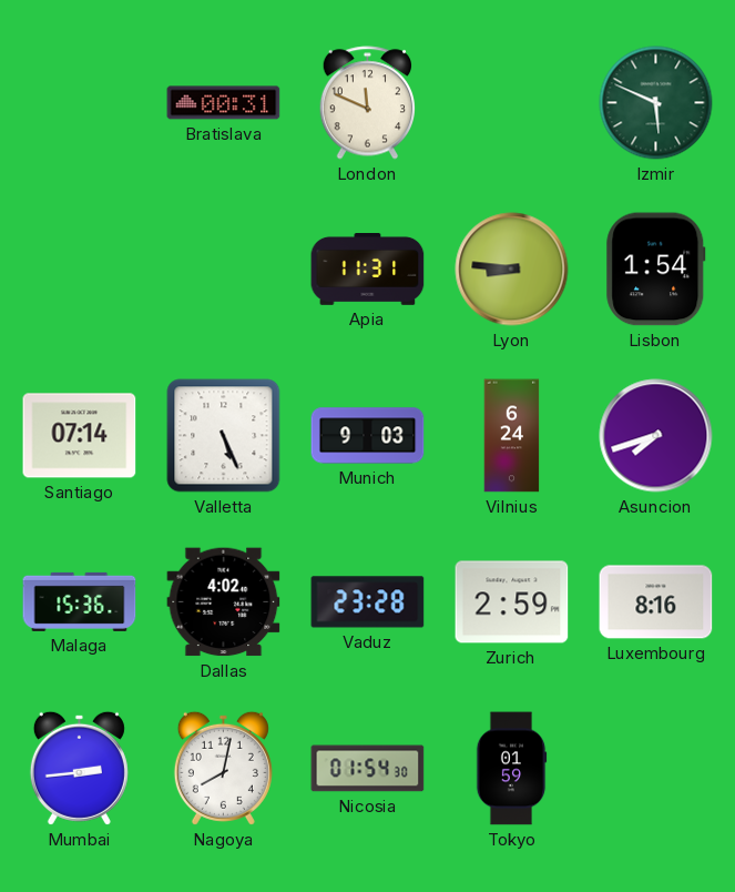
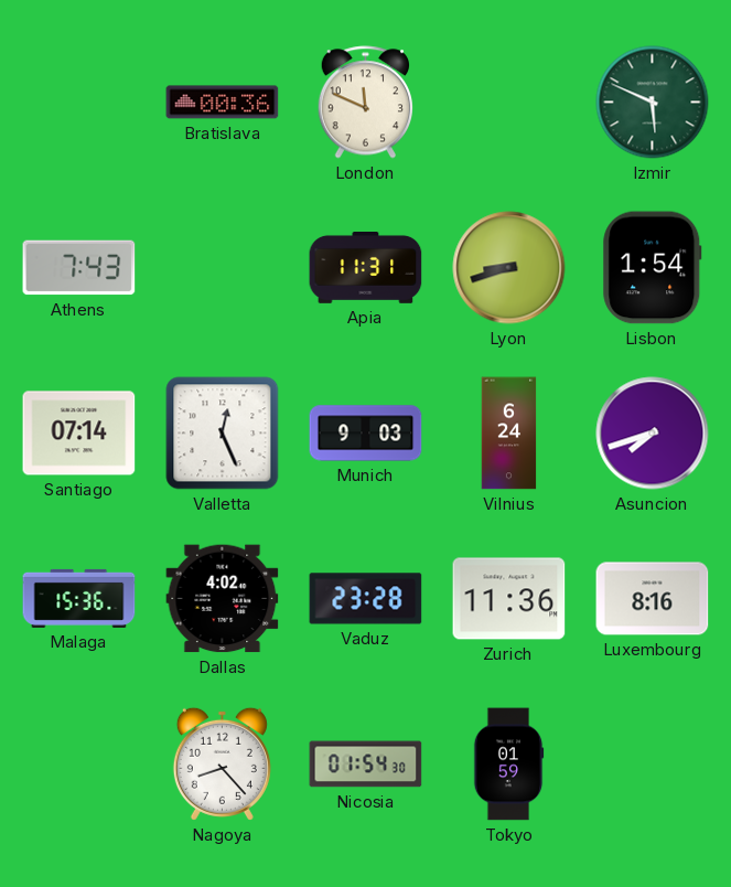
Bratislava: 00:31 -> 00:36 (223, 103)
Athens: none -> 7:43 (79, 268)
Lyon: 8:46 -> 8:42 (509, 268)
Valletta: 5:26 -> 12:26 (223, 434)
Zurich: 2:59 -> 11:36 (509, 599)
Mumbai: 2:44 -> none (79, 768)
Nagoya: 8:02 -> 8:23 (222, 763)
